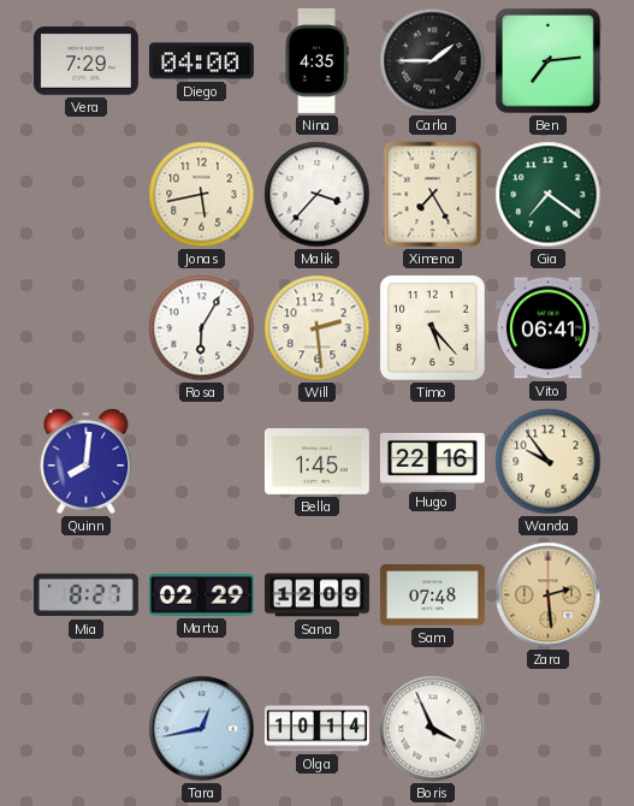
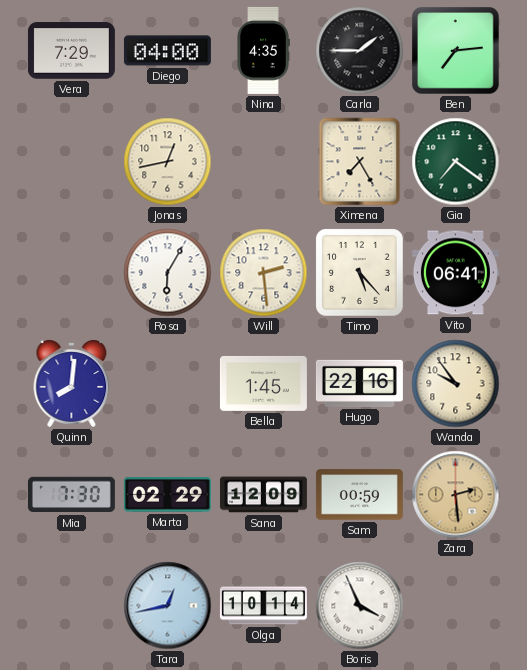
Jonas: 5:43 -> 12:43 (168, 162)
Malik: 3:37 -> none (318, 195)
Mia: 8:27 -> 7:30 (71, 495)
Sam: 07:48 -> 00:59 (359, 495)
